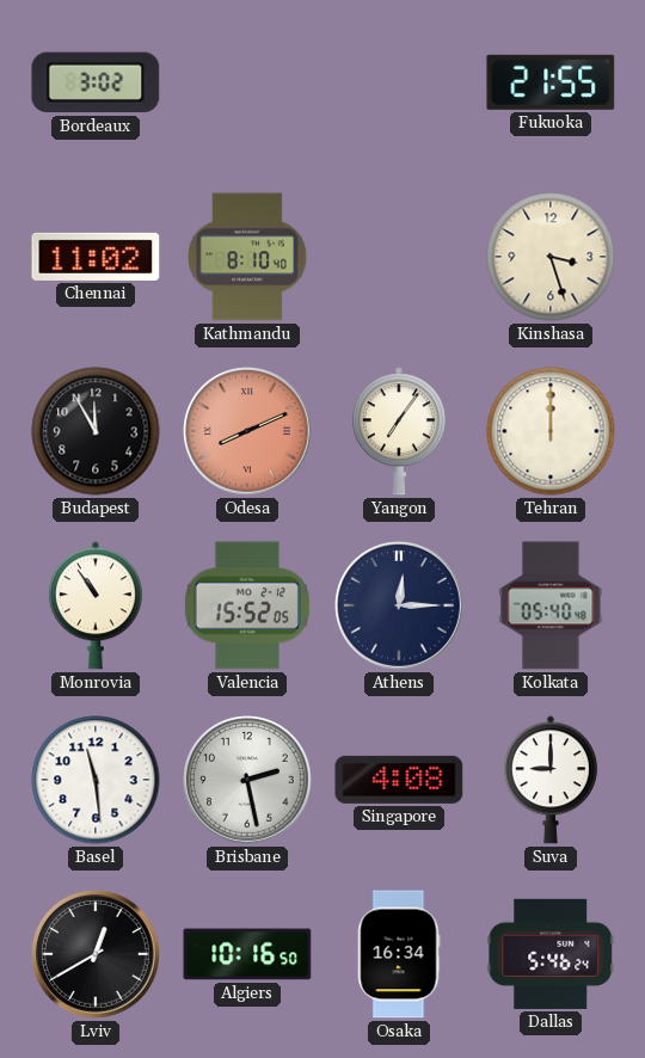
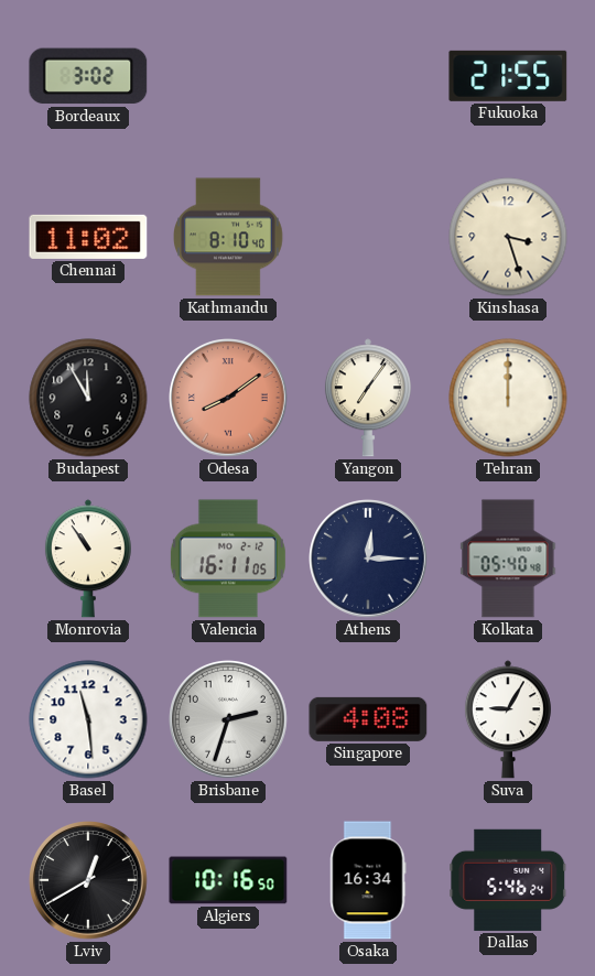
Odesa: 8:11 -> 8:09 (229, 399)
Valencia: 15:52 -> 16:11 (228, 559)
Brisbane: 2:28 -> 2:33 (229, 720)
Suva: 9:00 -> 9:05 (508, 719)
